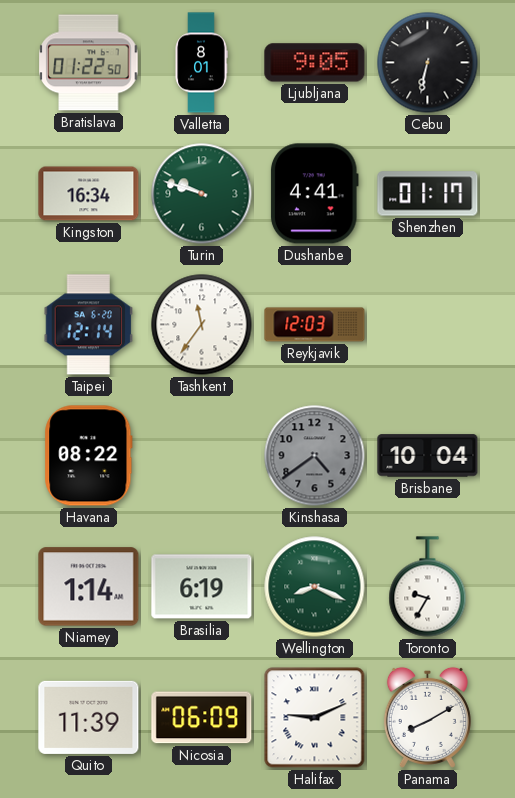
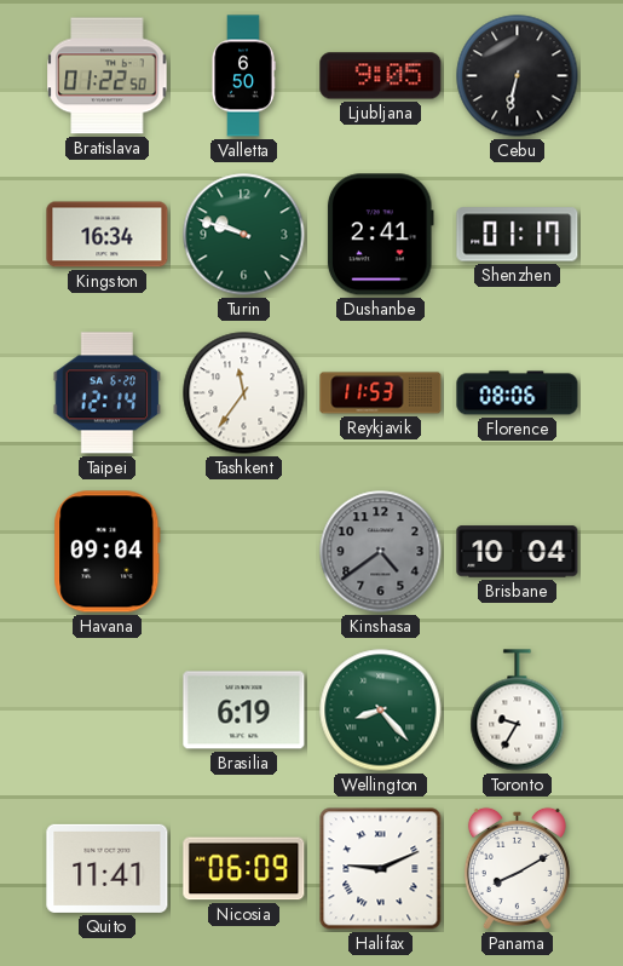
Valletta: 8:01 -> 6:50 (243, 76)
Dushanbe: 4:41 -> 2:41 (380, 235)
Reykjavik: 12:03 -> 11:53 (381, 393)
Florence: none -> 08:06 (518, 393)
Havana: 08:22 -> 09:04 (108, 552)
Niamey: 1:14 -> none (89, 587)
Wellington: 8:19 -> 8:23 (381, 711)
Quito: 11:39 -> 11:41 (108, 868)
